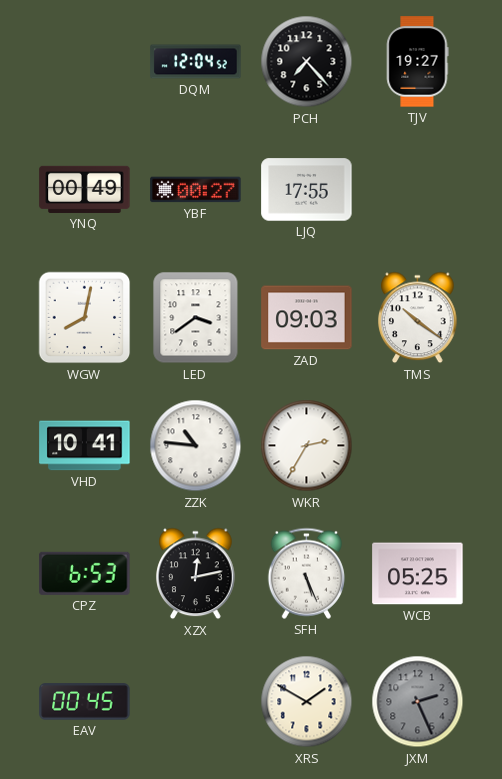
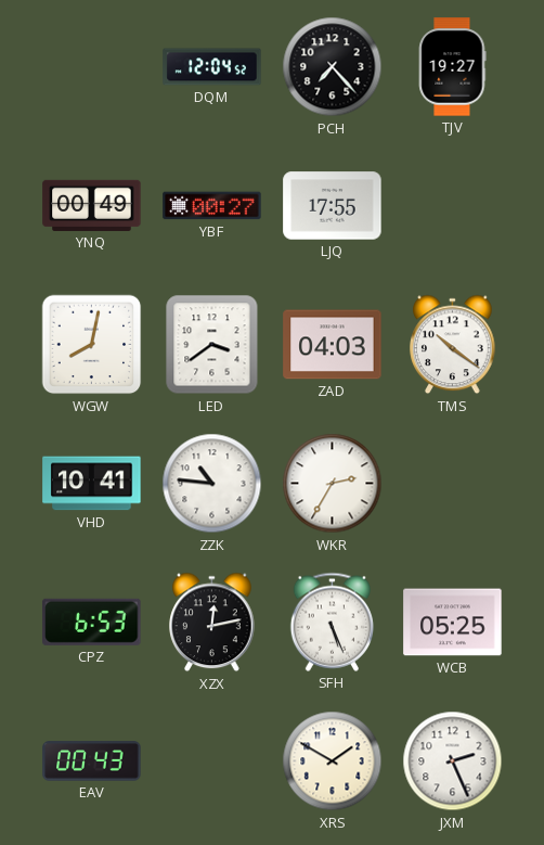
ZAD: 09:03 -> 04:03 (333, 345)
EAV: 00:45 -> 00:43 (92, 761)
JXM dial: grey -> white (453, 761)
